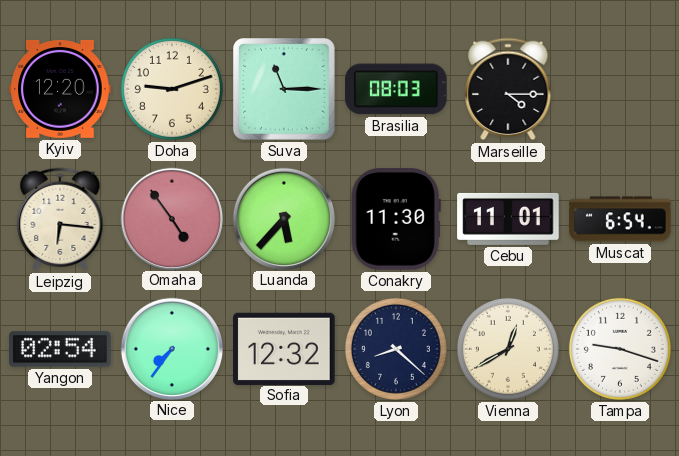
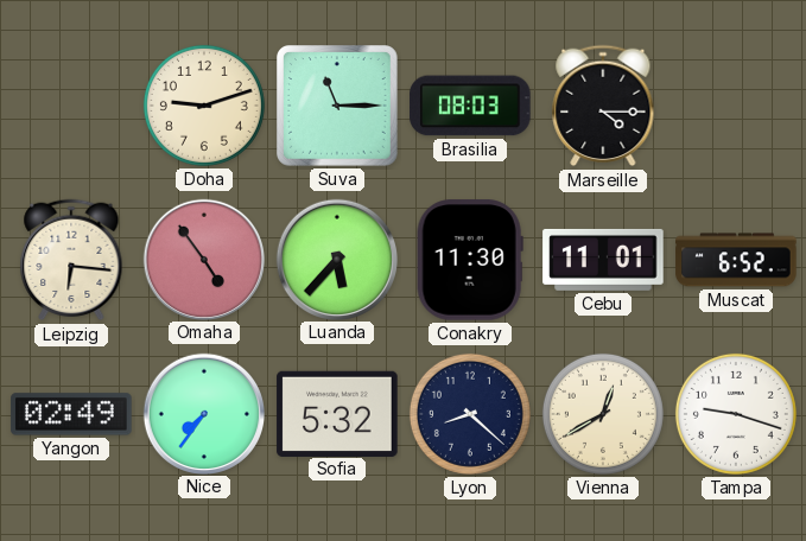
Kyiv: 12:20 -> none (60, 89)
Muscat: 6:54 -> 6:52 (736, 260)
Yangon: 02:54 -> 02:49 (71, 414)
Sofia: 12:32 -> 5:32 (337, 413)
